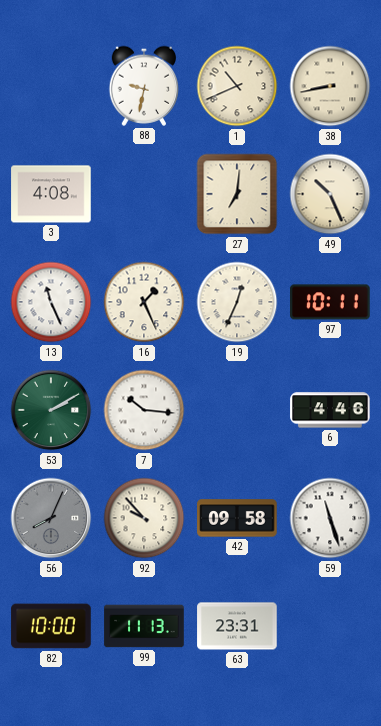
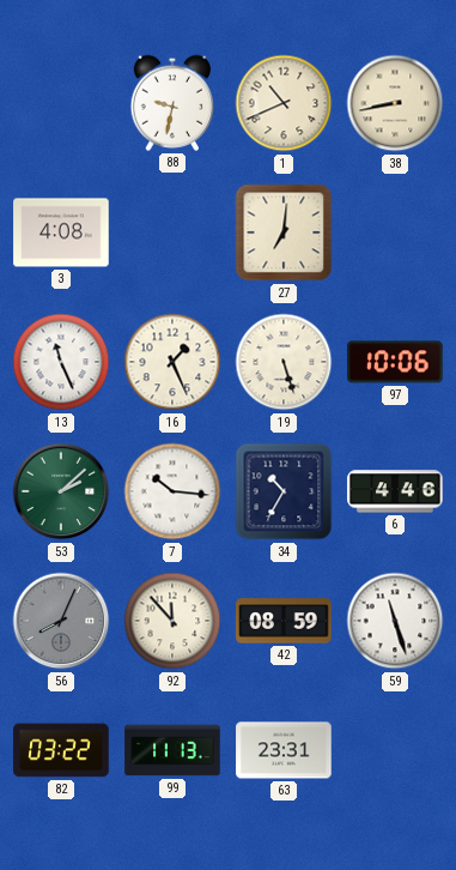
49: 10:26 -> none (330, 194)
19: 12:34 -> 5:27 (284, 362)
97: 10:11 -> 10:06 (395, 362)
53: 2:10 -> 2:08 (61, 491)
34: none -> 10:35 (284, 491)
92: 9:53 -> 11:53 (172, 621)
42: 09:58 -> 08:59 (284, 621)
82: 10:00 -> 03:22 (61, 750)
